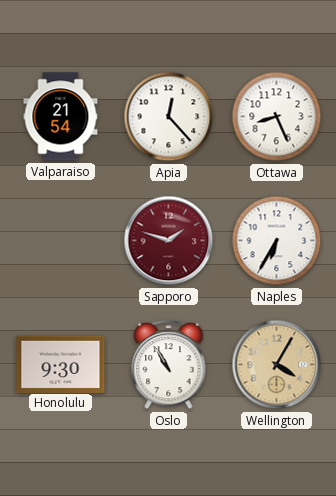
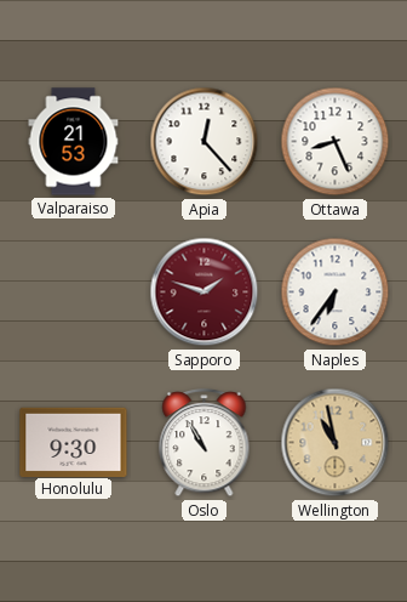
Valparaiso: 21:54 -> 21:53 (74, 142)
Naples: 6:35 -> 6:36 (336, 293)
Wellington: 4:05 -> 10:58 (336, 443)
